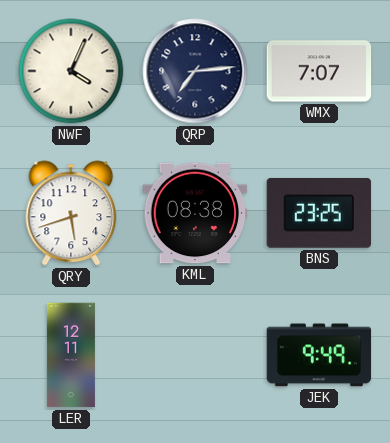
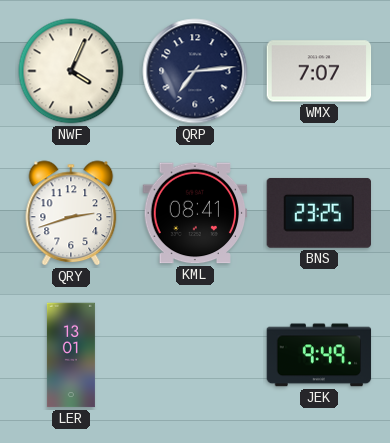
QRY: 5:42 -> 2:42 (71, 213)
KML: 08:38 -> 08:41 (195, 213)
LER: 12:11 -> 13:01 (71, 355)
